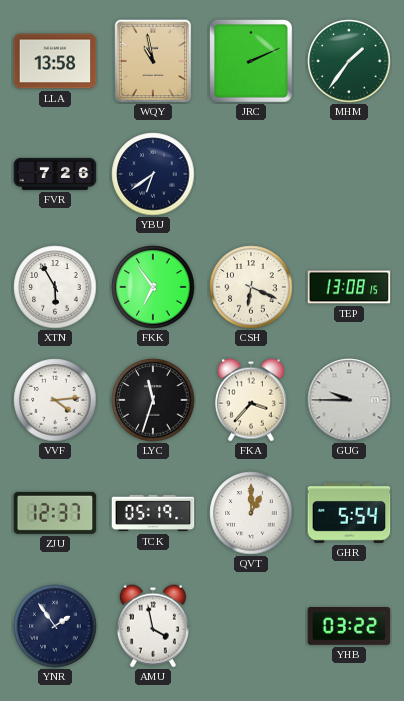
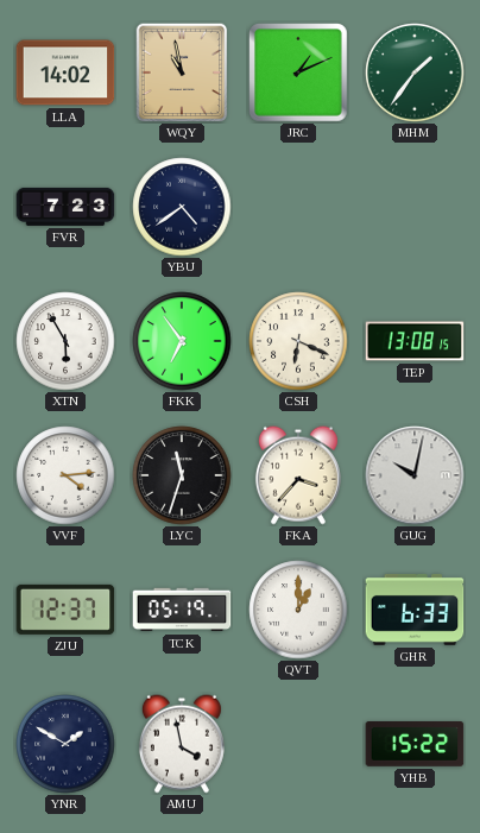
LLA: 13:58 -> 14:02 (65, 72)
JRC: 2:11 -> 1:11 (298, 72)
FVR: 7:26 -> 7:23 (65, 207)
YBU: 6:39 -> 4:39 (182, 207)
GUG: 9:45 -> 10:02 (415, 475)
GHR: 5:54 -> 6:33 (415, 610)
YNR: 1:54 -> 1:50 (65, 744)
YHB: 03:22 -> 15:22 (415, 745)
